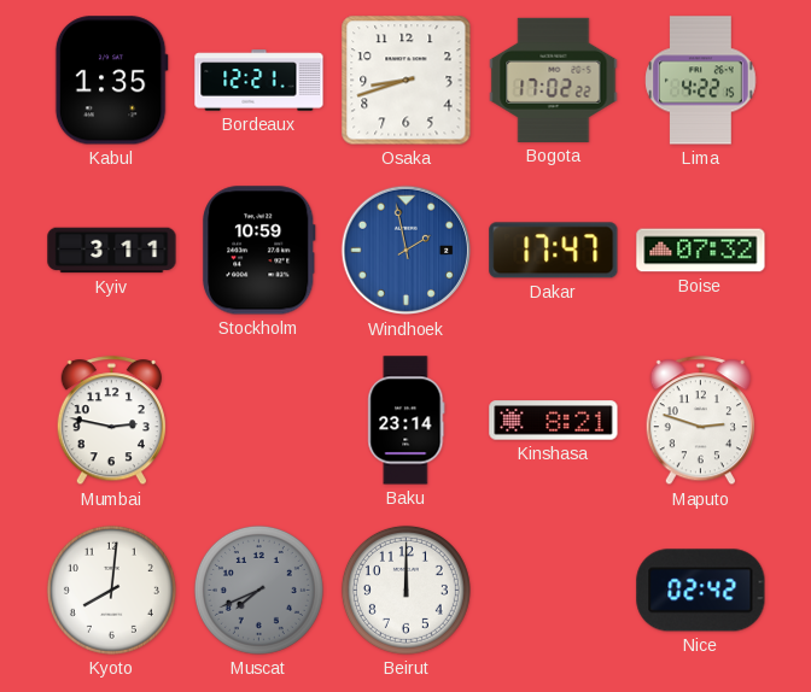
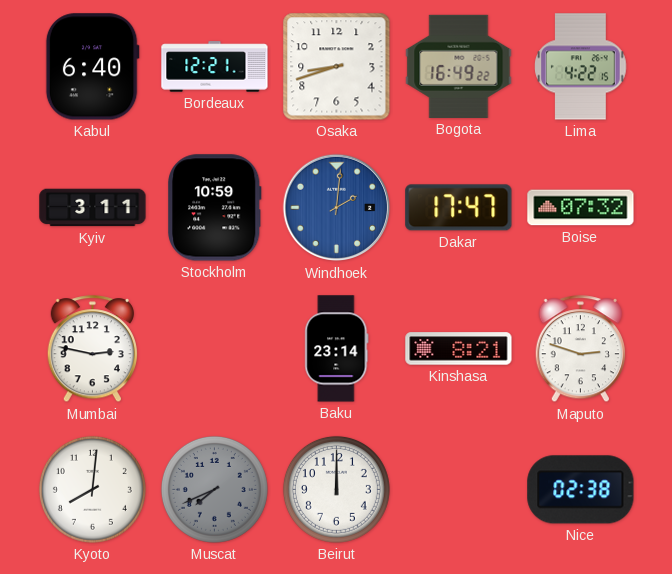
Kabul: 1:35 -> 6:40 (92, 67)
Bogota: 17:02 -> 16:49 (459, 66)
Windhoek: 1:58 -> 2:01 (337, 208)
Nice: 02:42 -> 02:38 (581, 490)
